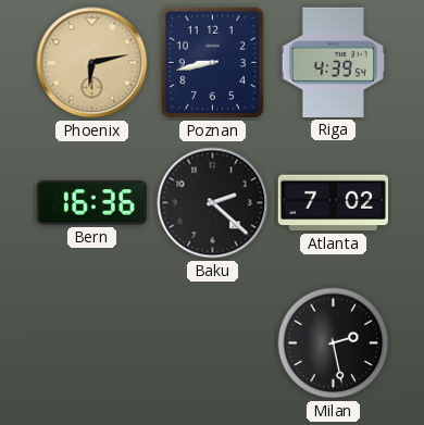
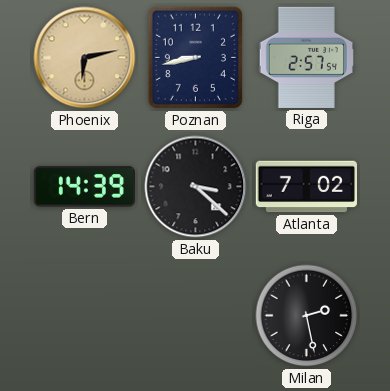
Riga: 4:39 -> 2:57 (306, 57)
Bern: 16:36 -> 14:39 (84, 187)
Baku: 2:22 -> 3:22 (196, 187)
